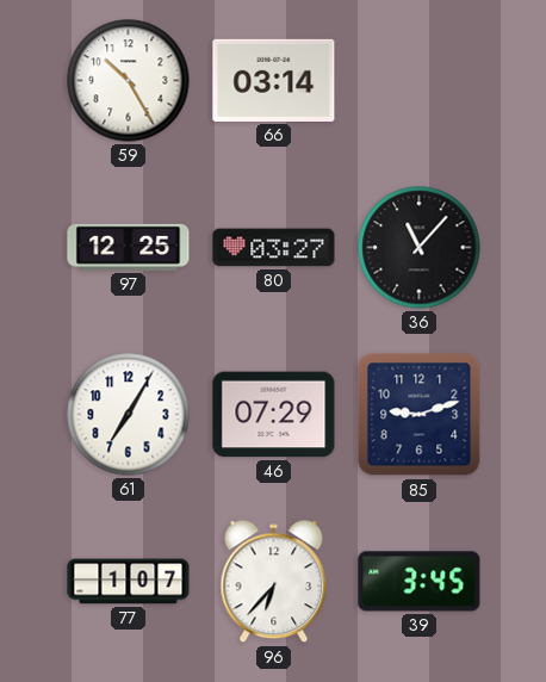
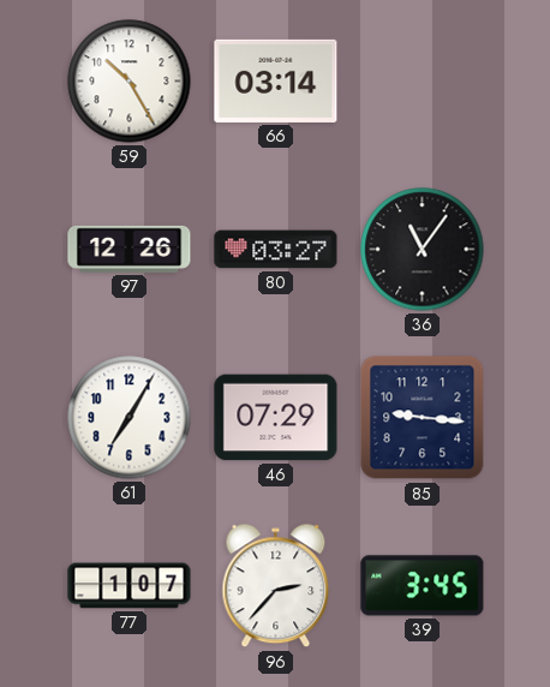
97: 12:25 -> 12:26 (130, 249)
36: 11:07 -> 11:06 (423, 250)
85: 9:12 -> 9:16 (423, 418)
96: 6:37 -> 2:37 (276, 586)
